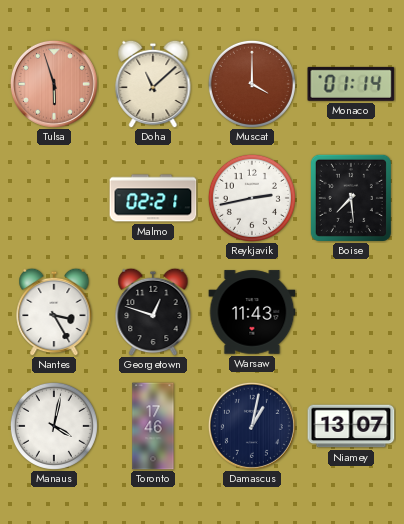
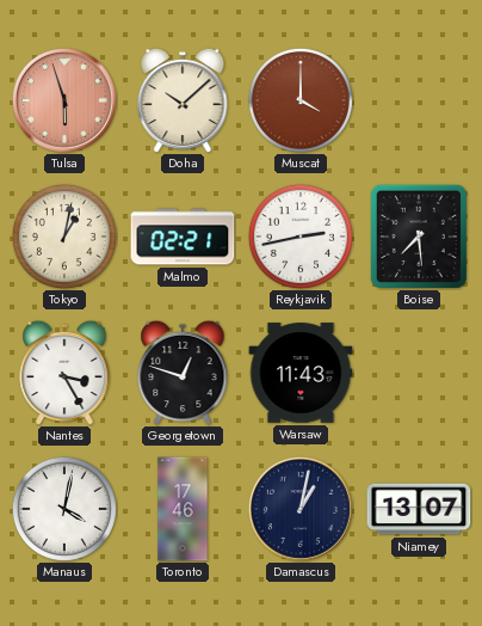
Doha: 11:08 -> 10:08 (183, 100)
Monaco: 01:14 -> none (351, 84)
Tokyo: none -> 1:02 (64, 237)
